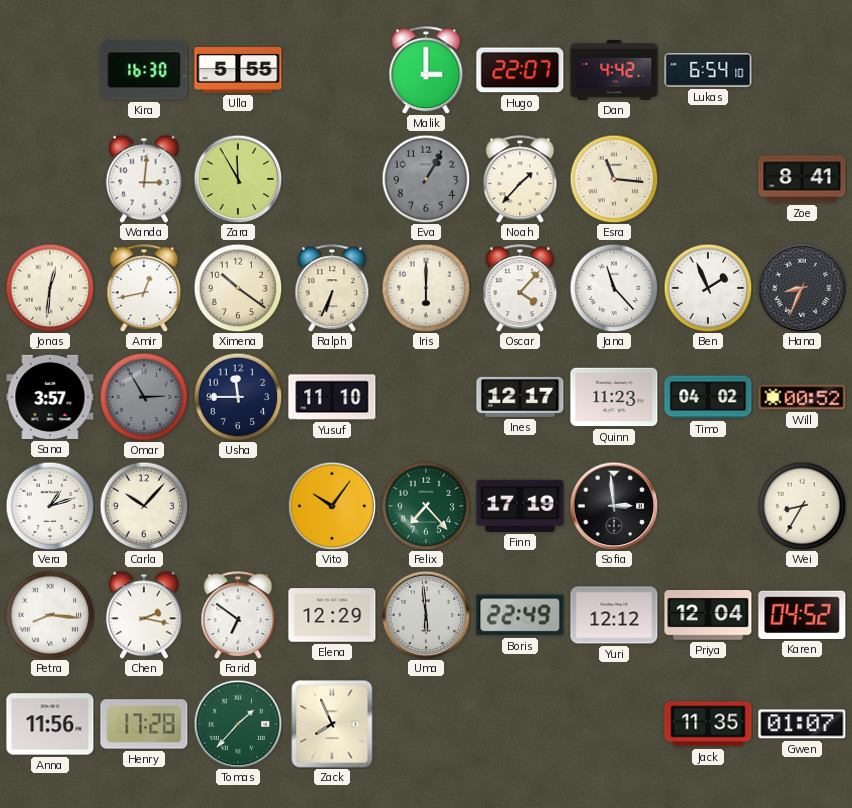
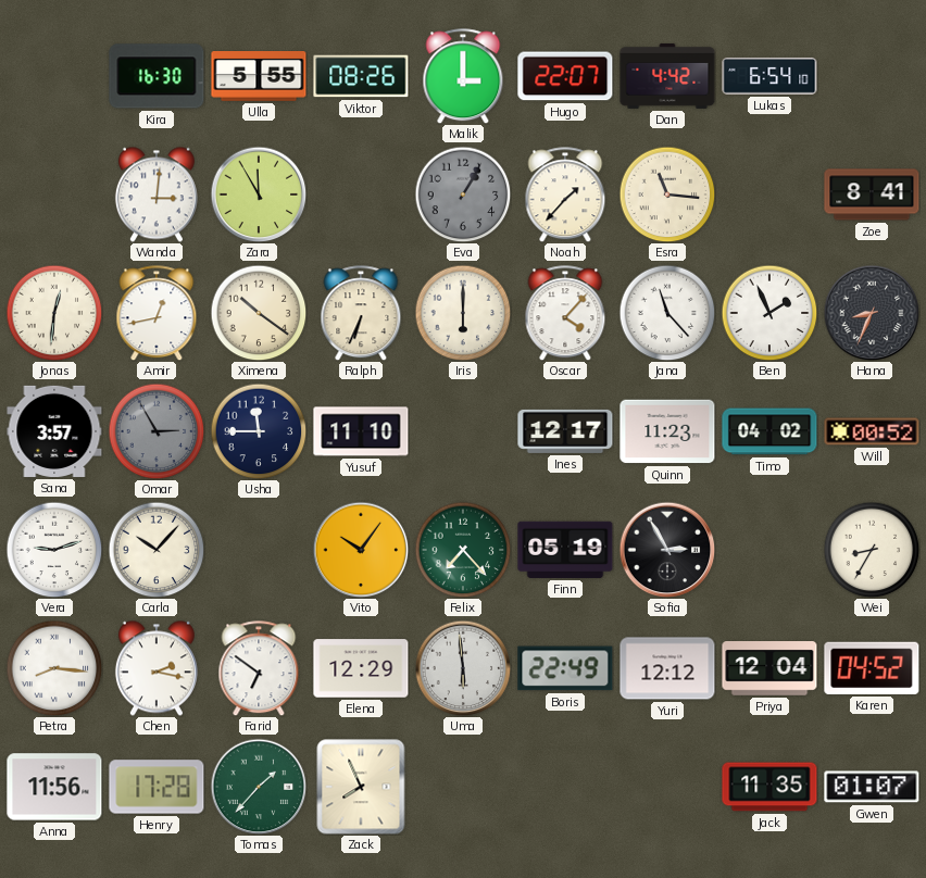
Viktor: none -> 08:26 (361, 76)
Vera: 1:12 -> 9:12 (54, 550)
Finn: 17:19 -> 05:19 (565, 550)
Sofia: 2:59 -> 2:55 (667, 550)
